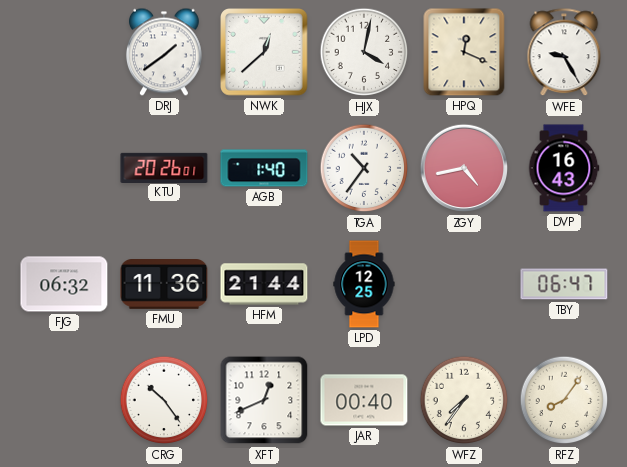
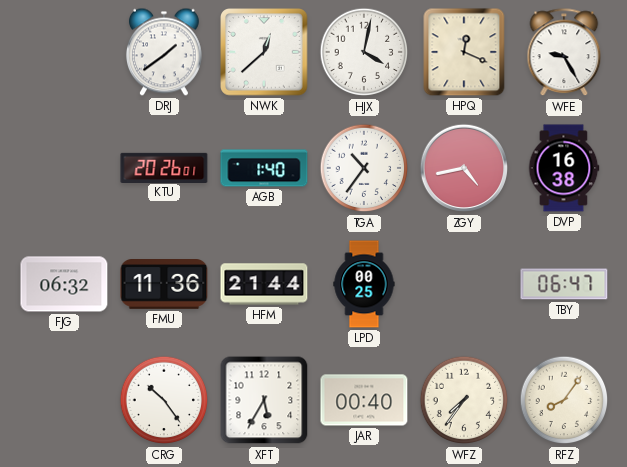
DVP: 16:43 -> 16:38 (564, 168)
LPD: 12:25 -> 00:25 (364, 284)
XFT: 12:41 -> 5:35 (264, 400)
